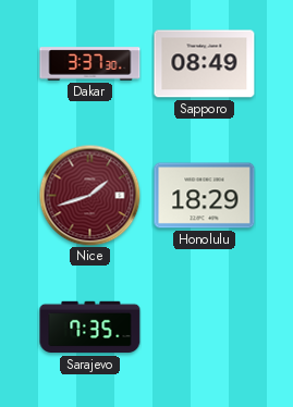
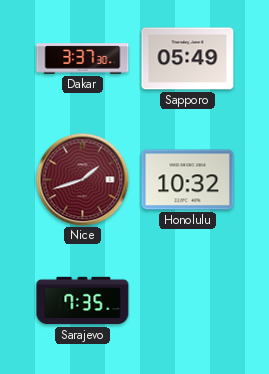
Sapporo: 08:49 -> 05:49 (188, 59)
Honolulu: 18:29 -> 10:32 (188, 180)
